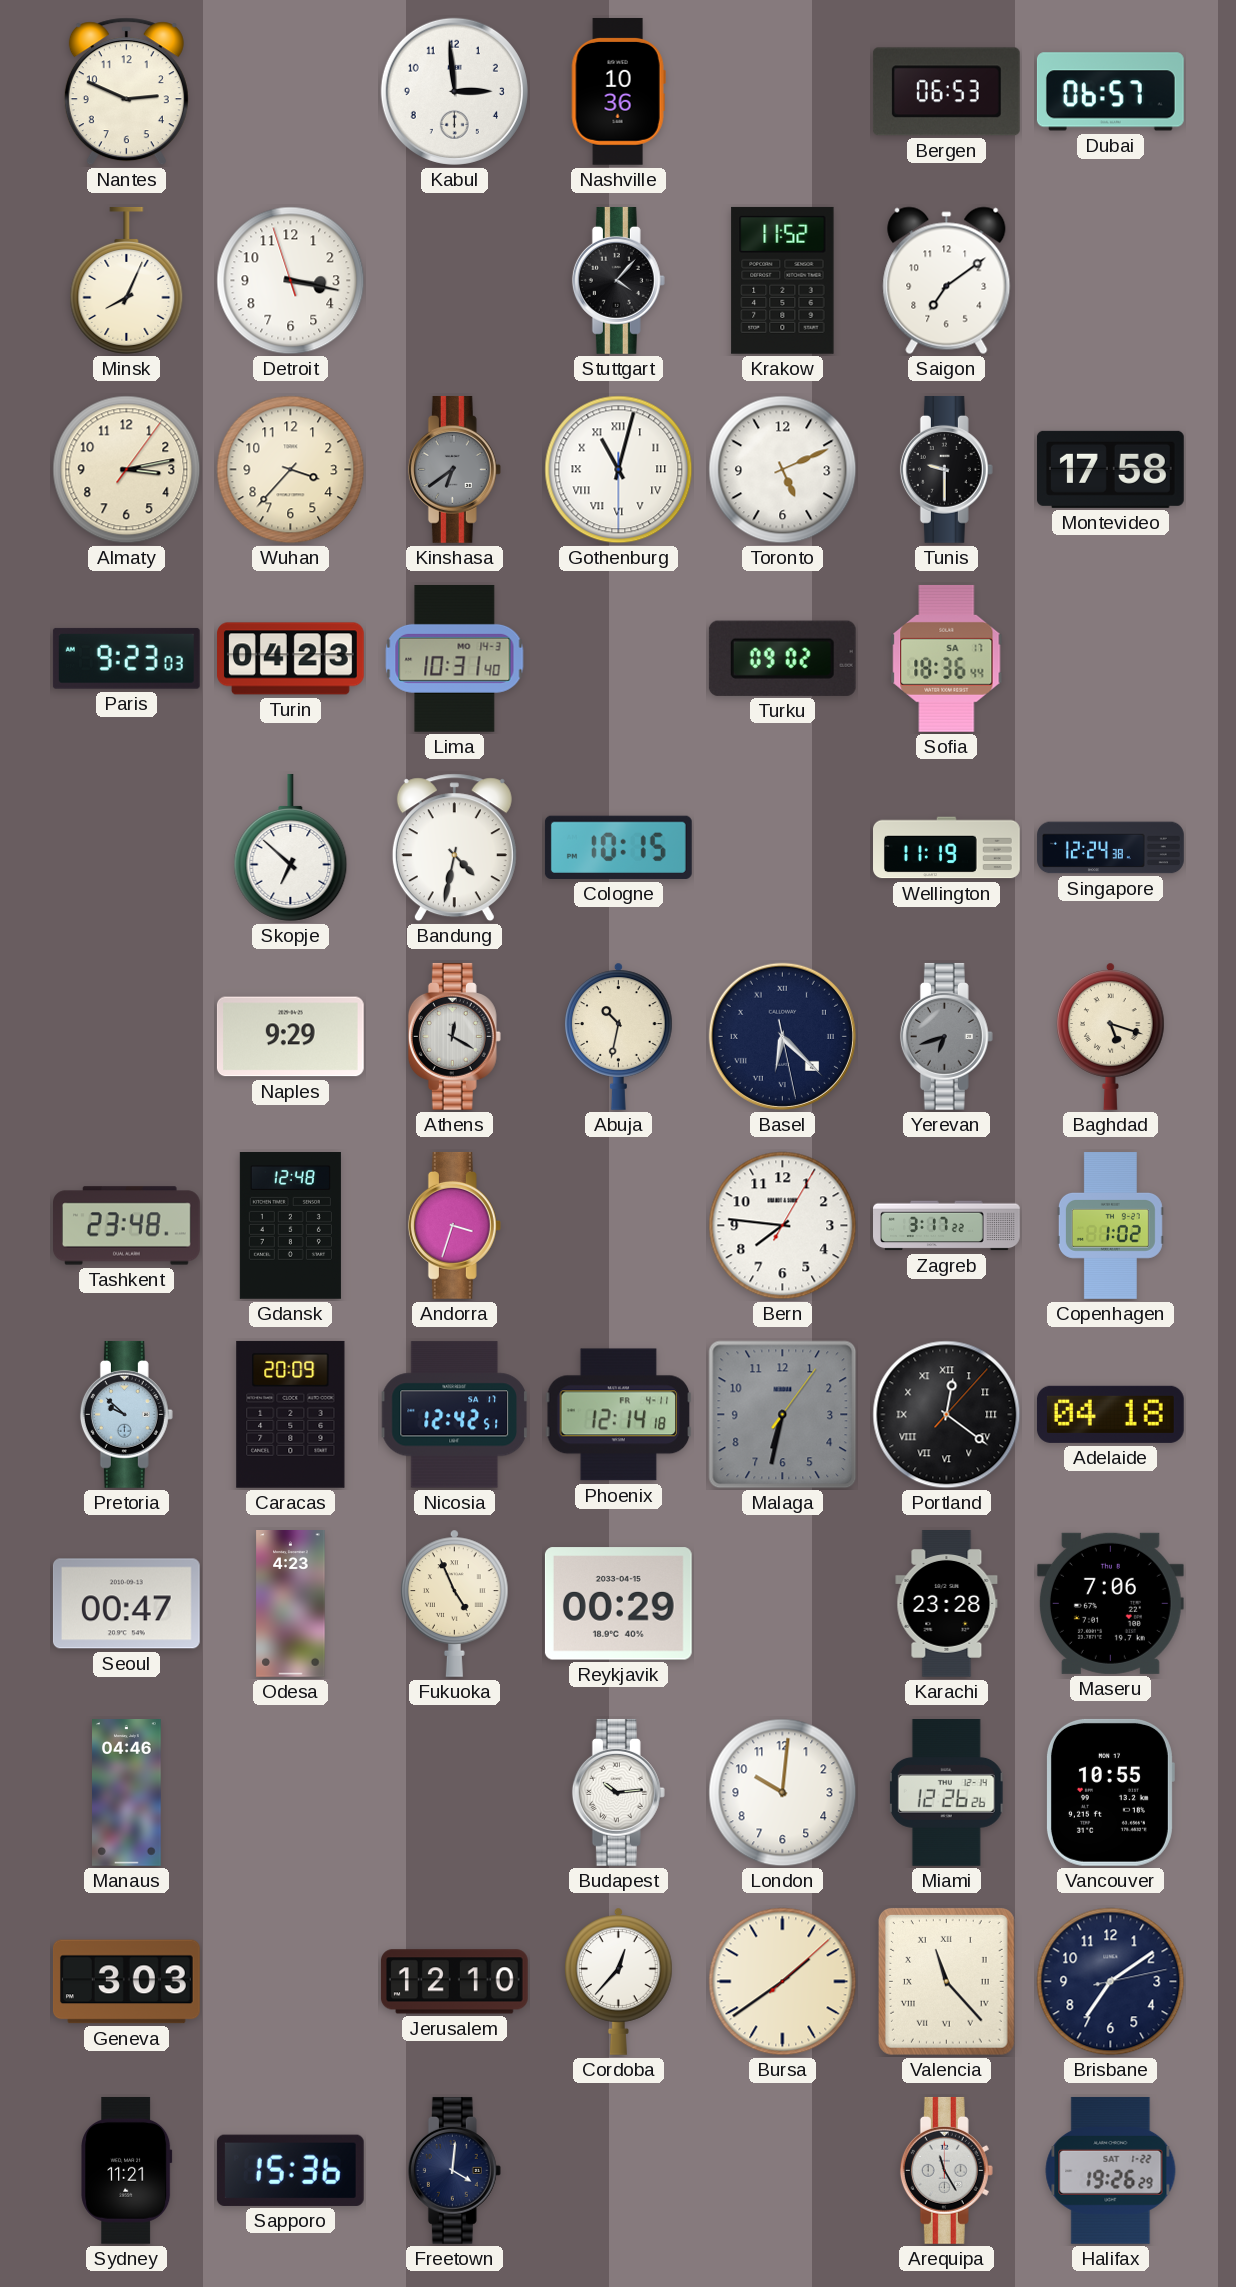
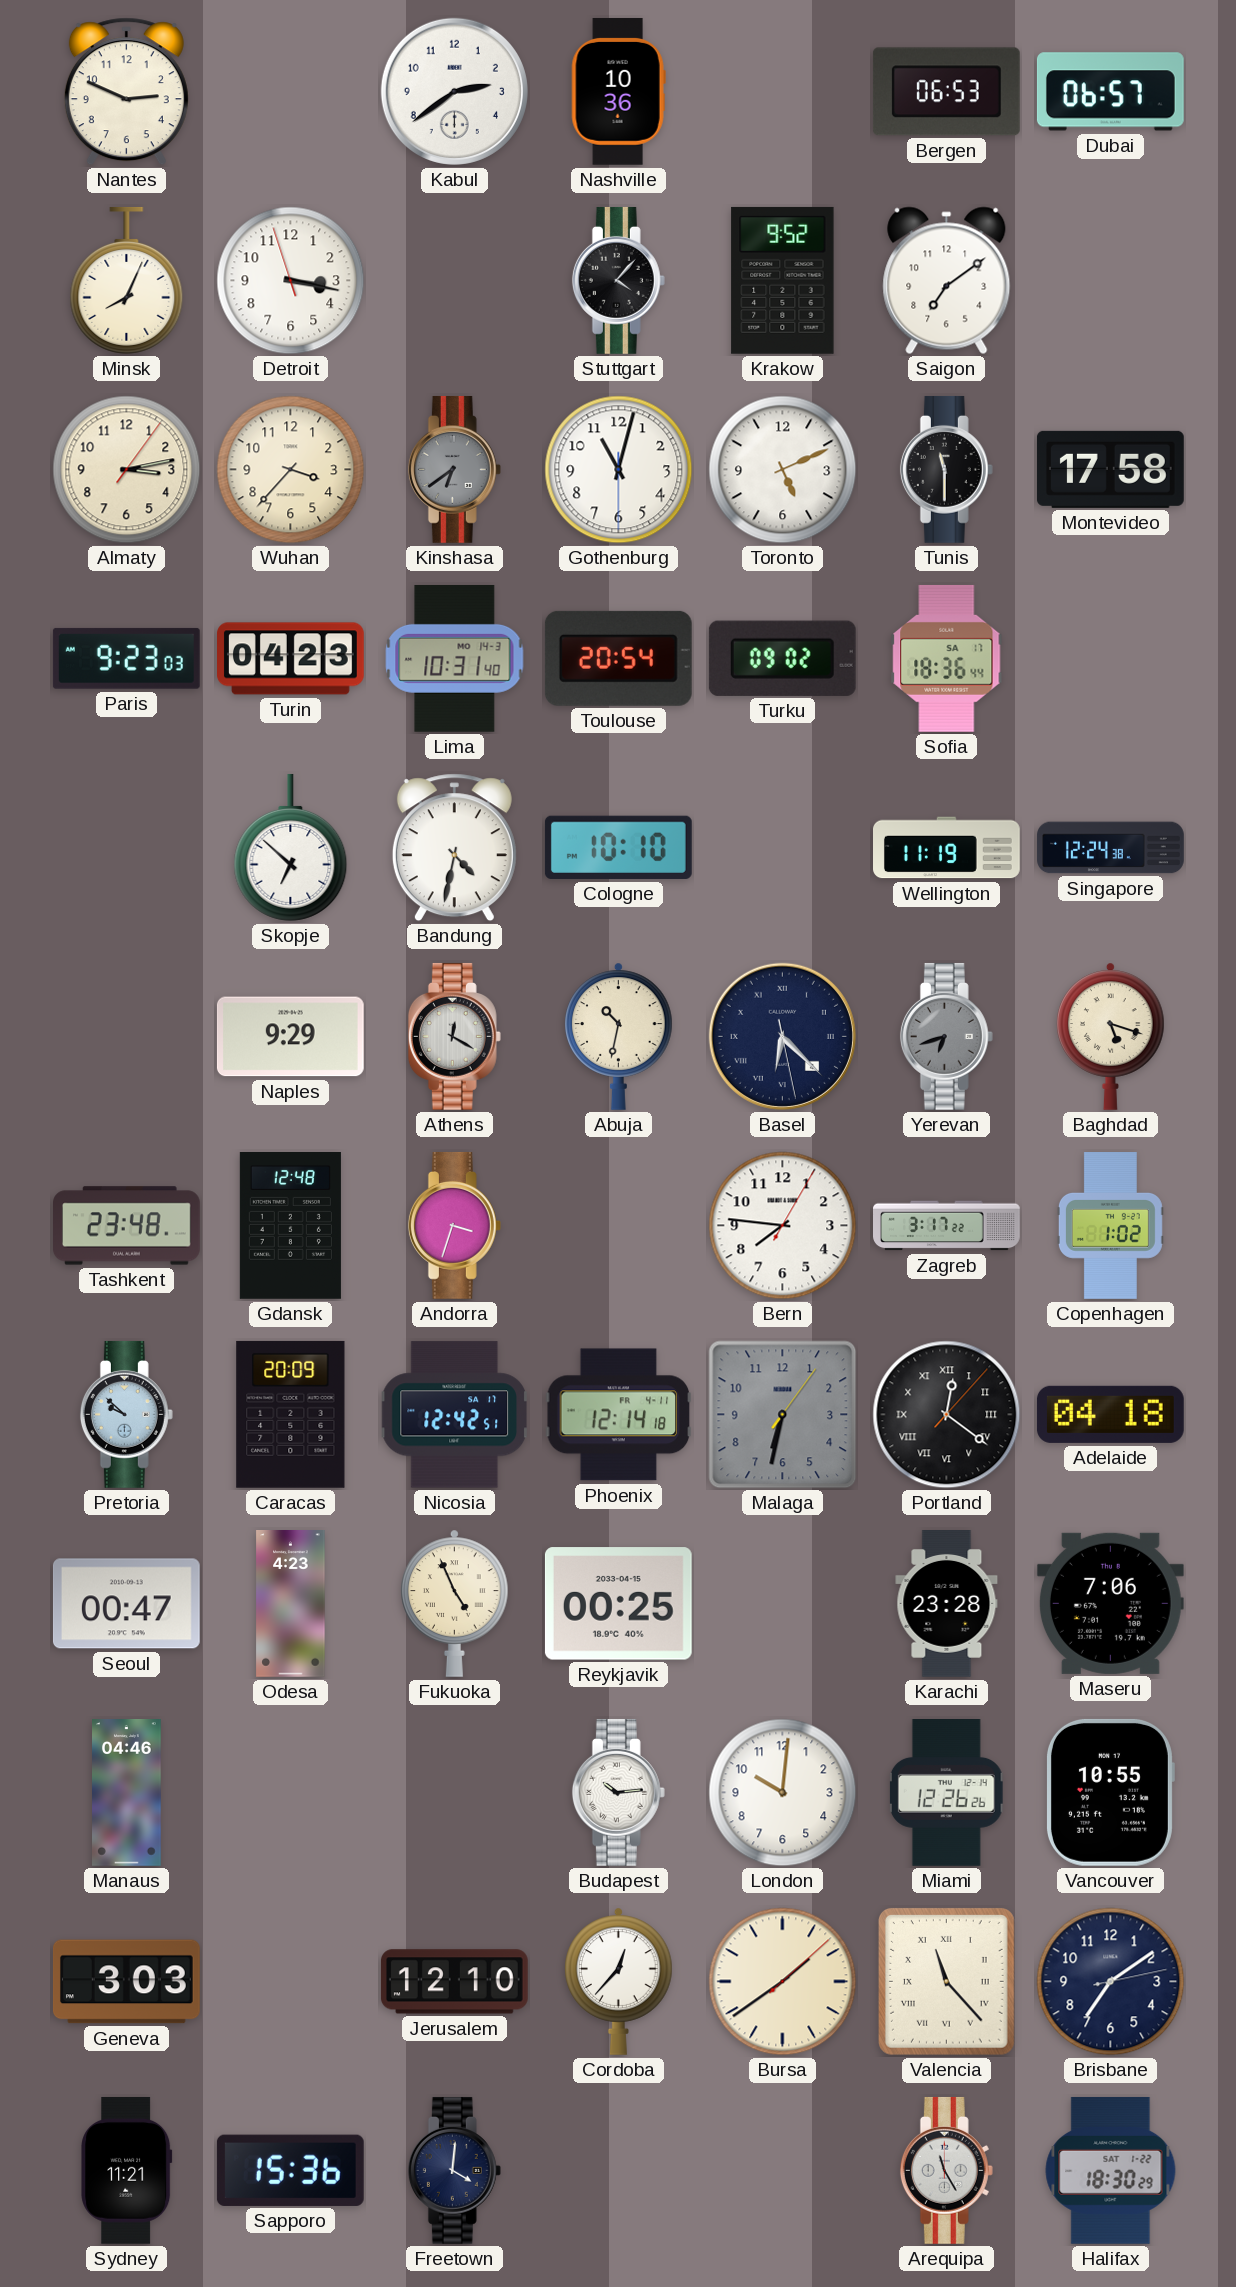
Kabul: 2:59 -> 2:39 (454, 91)
Krakow: 11:52 -> 9:52 (783, 280)
Gothenburg numerals: Roman -> Arabic (619, 470)
Tunis: 9:30 -> 11:30 (946, 469)
Toulouse: none -> 20:54 (618, 658)
Cologne: 10:15 -> 10:10 (618, 847)
Reykjavik: 00:29 -> 00:25 (618, 1604)
Halifax: 19:26 -> 18:30 (1111, 2170)
